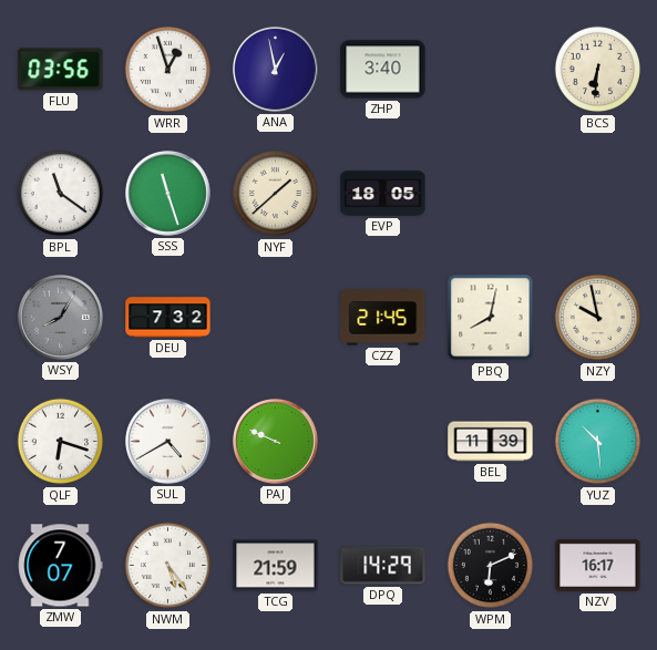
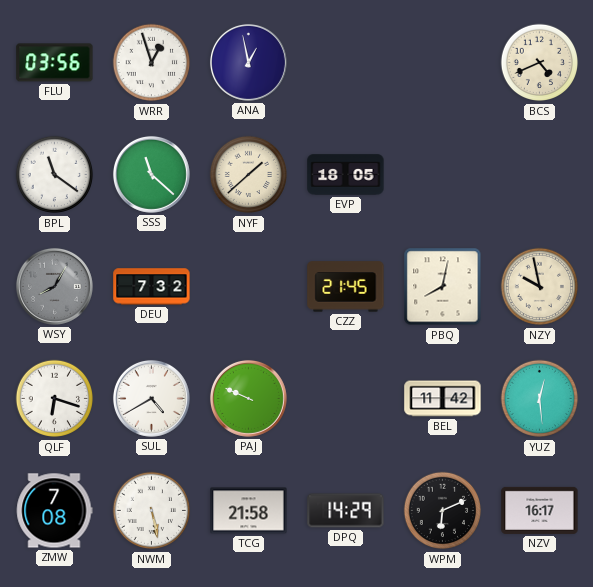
ZHP: 3:40 -> none (383, 70)
BCS: 6:31 -> 4:41 (540, 63)
SSS: 11:27 -> 11:22 (151, 174)
BEL: 11:39 -> 11:42 (443, 399)
YUZ: 10:29 -> 12:29 (540, 399)
ZMW: 7:07 -> 7:08 (54, 511)
NWM: 5:24 -> 5:28 (152, 511)
TCG: 21:59 -> 21:58 (249, 511)
